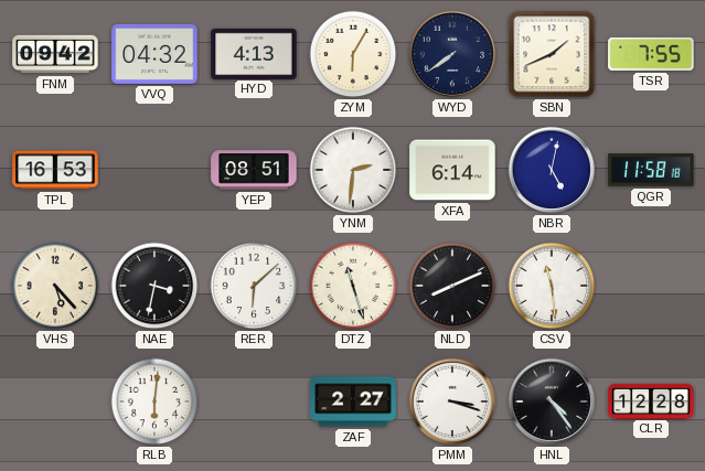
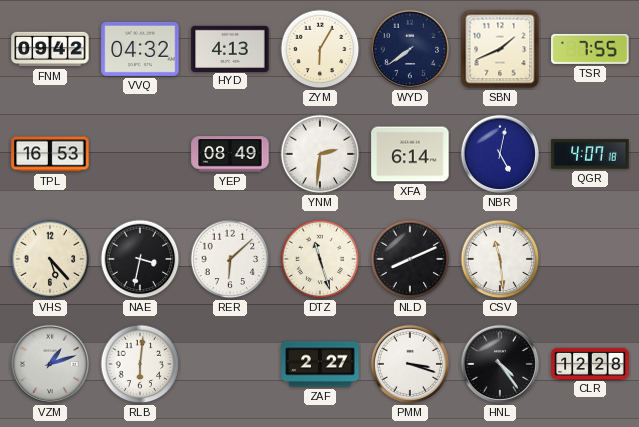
YEP: 08:51 -> 08:49 (230, 154)
QGR: 11:58 -> 4:07 (590, 154)
VZM: none -> 1:12 (50, 364)
